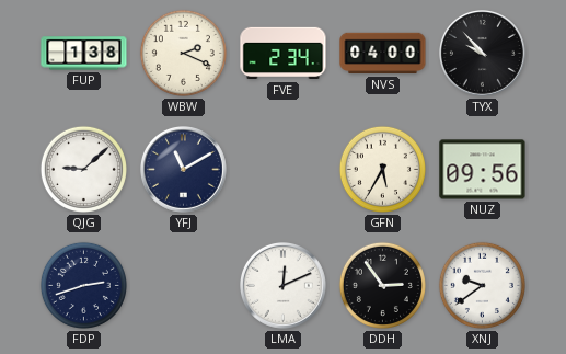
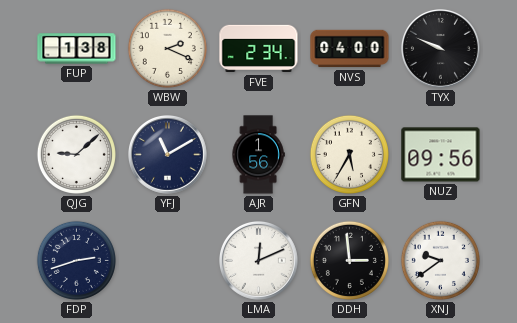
TYX: 9:53 -> 9:49 (441, 49)
AJR: none -> 1:56 (258, 155)
DDH: 2:54 -> 2:59 (349, 260)
